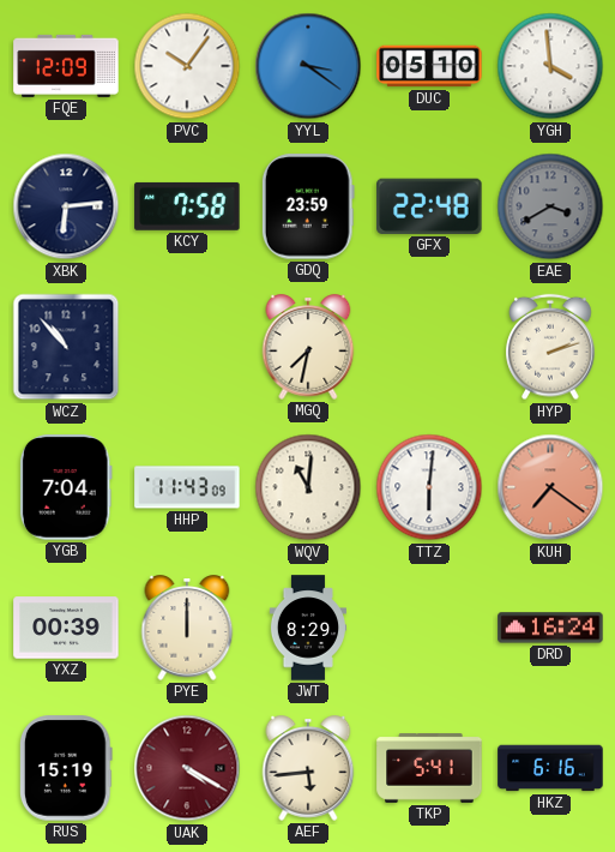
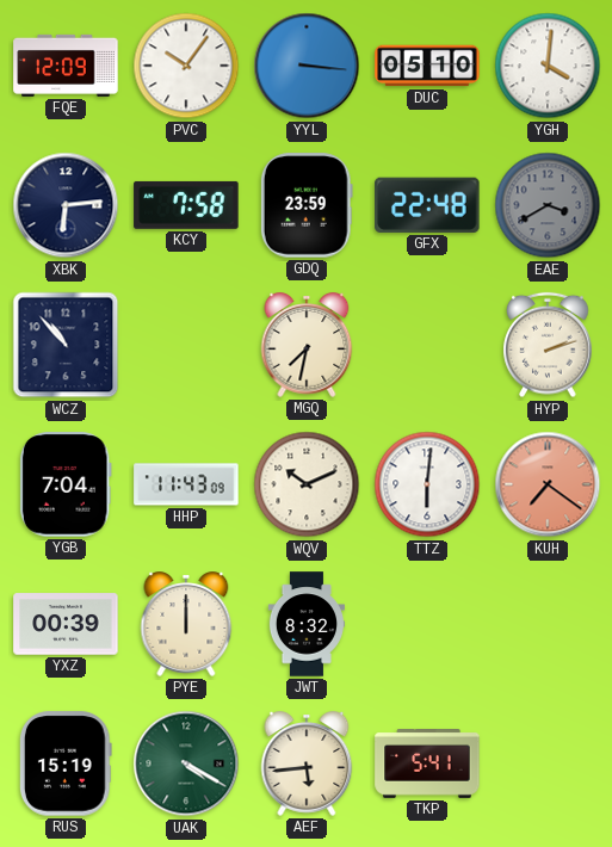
YYL: 3:21 -> 3:16 (307, 66)
YGH: 3:59 -> 4:01 (548, 66)
WQV: 11:01 -> 10:11 (307, 484)
JWT: 8:29 -> 8:32 (305, 624)
DRD: 16:24 -> none (550, 628)
UAK dial: burgundy -> green (186, 763)
HKZ: 6:16 -> none (550, 768)
